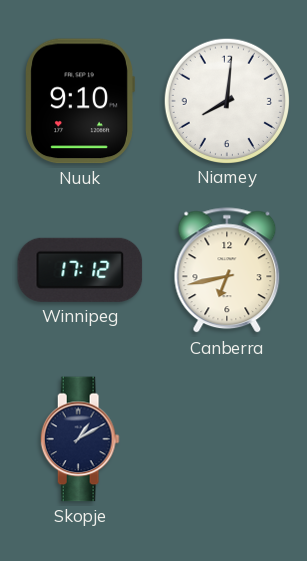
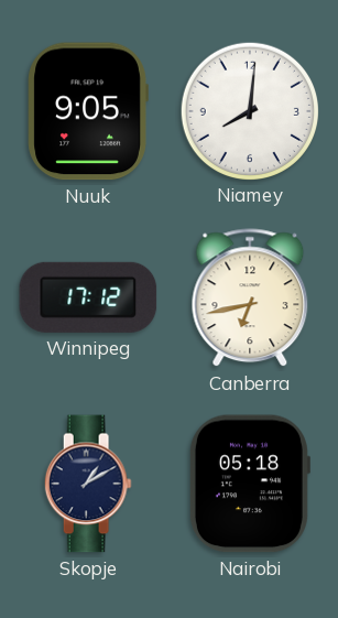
Nuuk: 9:10 -> 9:05 (88, 111)
Nairobi: none -> 05:18 (249, 484)
